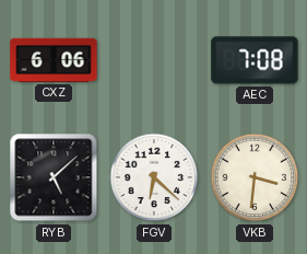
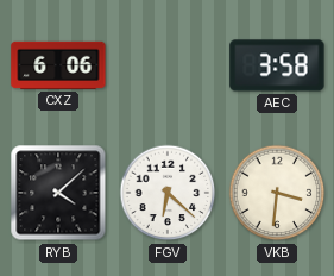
AEC: 7:08 -> 3:58 (277, 65)
RYB: 5:08 -> 4:08 (58, 193)
